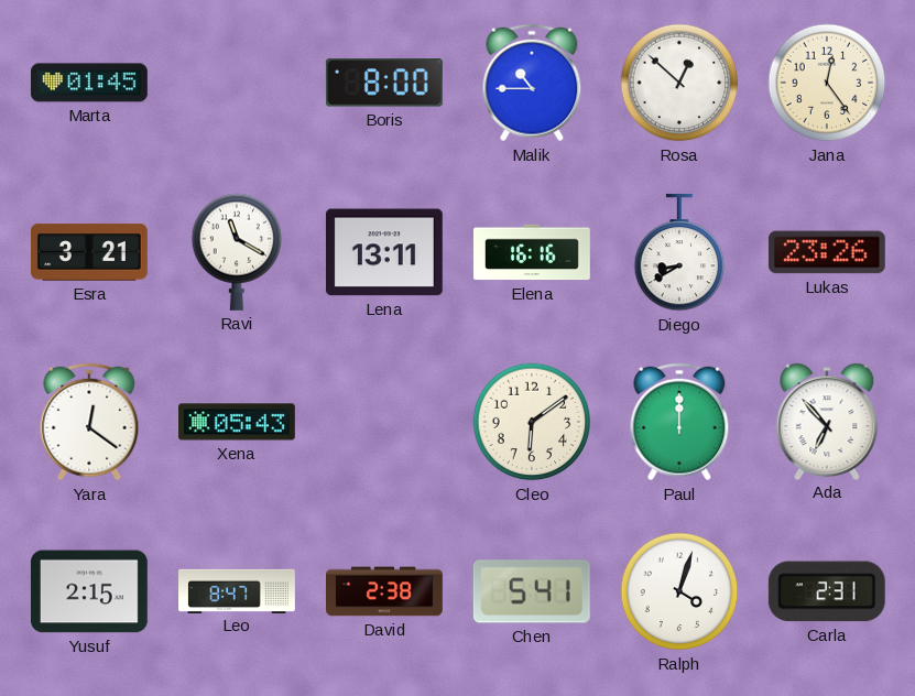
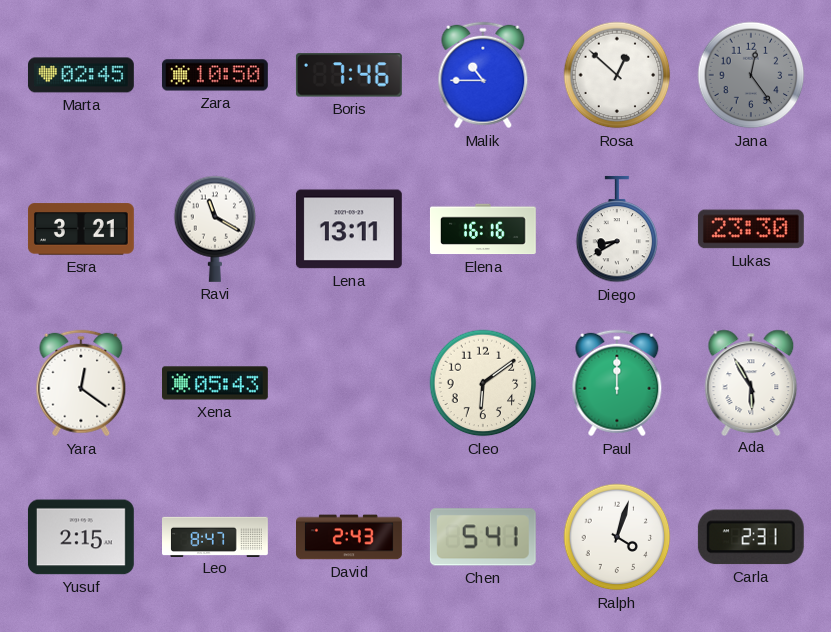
Marta: 01:45 -> 02:45 (81, 75)
Zara: none -> 10:50 (215, 75)
Boris: 8:00 -> 7:46 (349, 75)
Jana dial: cream -> grey (751, 75)
Lukas: 23:26 -> 23:30 (751, 229)
Ada: 6:53 -> 5:55 (751, 382)
David: 2:38 -> 2:43 (350, 537)
